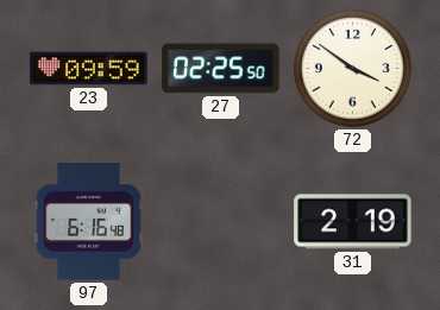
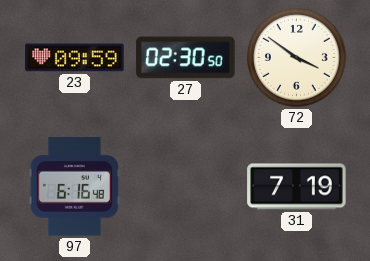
27: 02:25 -> 02:30 (186, 58)
31: 2:19 -> 7:19 (297, 187)
